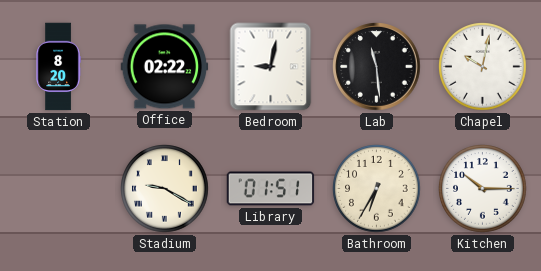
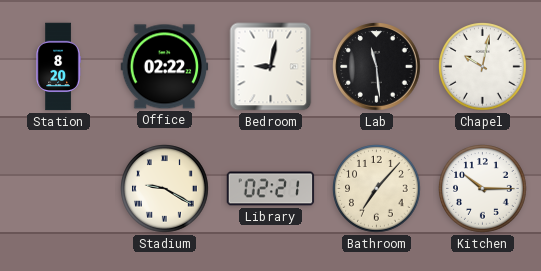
Library: 01:51 -> 02:21 (271, 189)
Bathroom: 6:35 -> 7:07 (377, 189)
